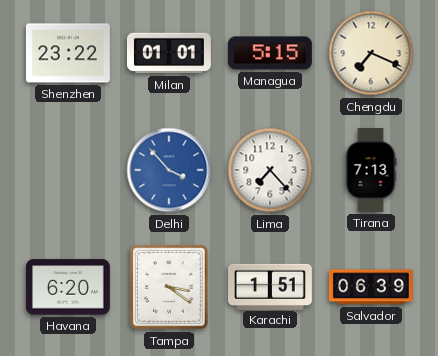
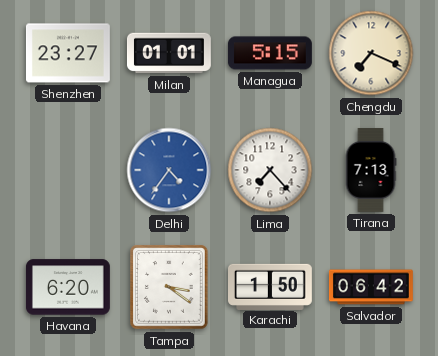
Shenzhen: 23:22 -> 23:27 (68, 53)
Delhi: 3:53 -> 4:36 (169, 170)
Karachi: 1:51 -> 1:50 (271, 286)
Salvador: 06:39 -> 06:42 (371, 287)
